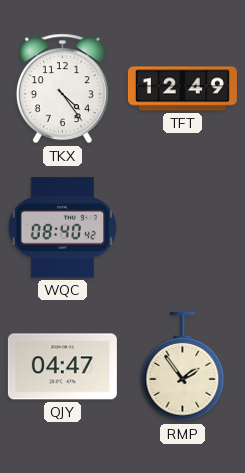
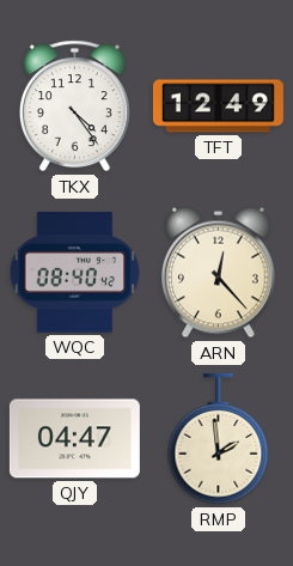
ARN: none -> 12:23 (218, 273)
RMP: 1:54 -> 1:59 (219, 439)
